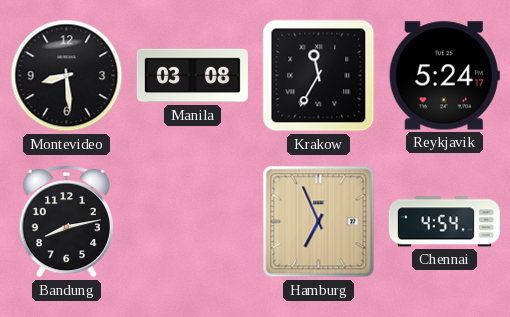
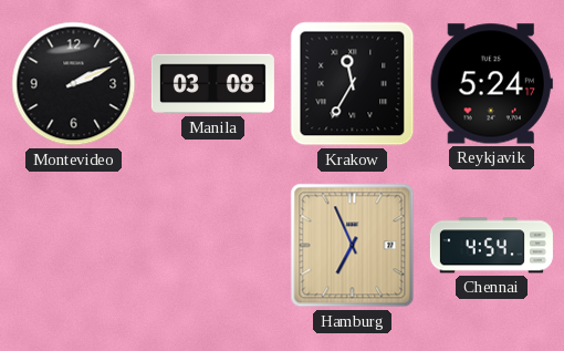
Montevideo: 8:29 -> 2:11 (74, 84)
Bandung: 8:13 -> none (66, 221)
